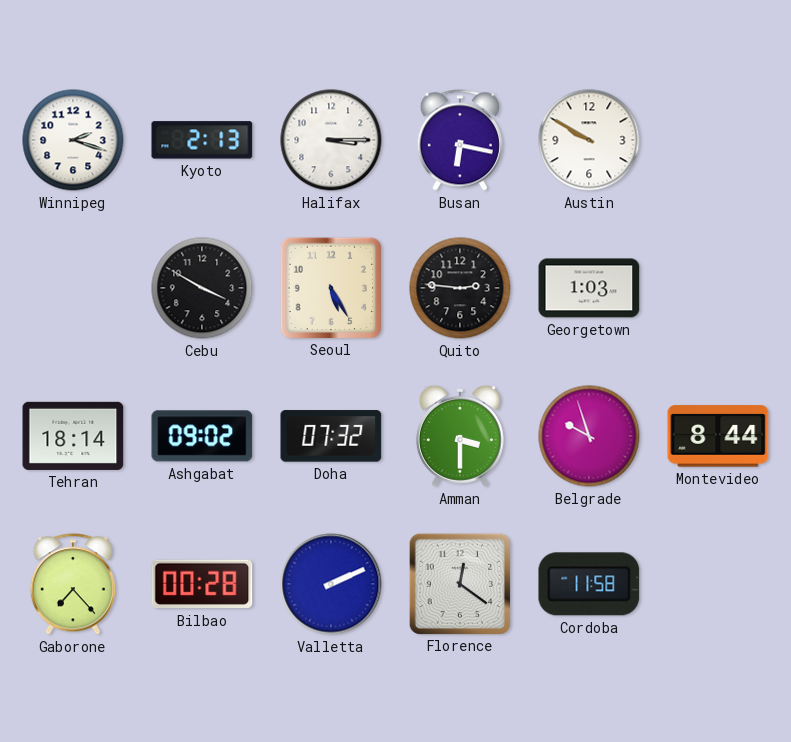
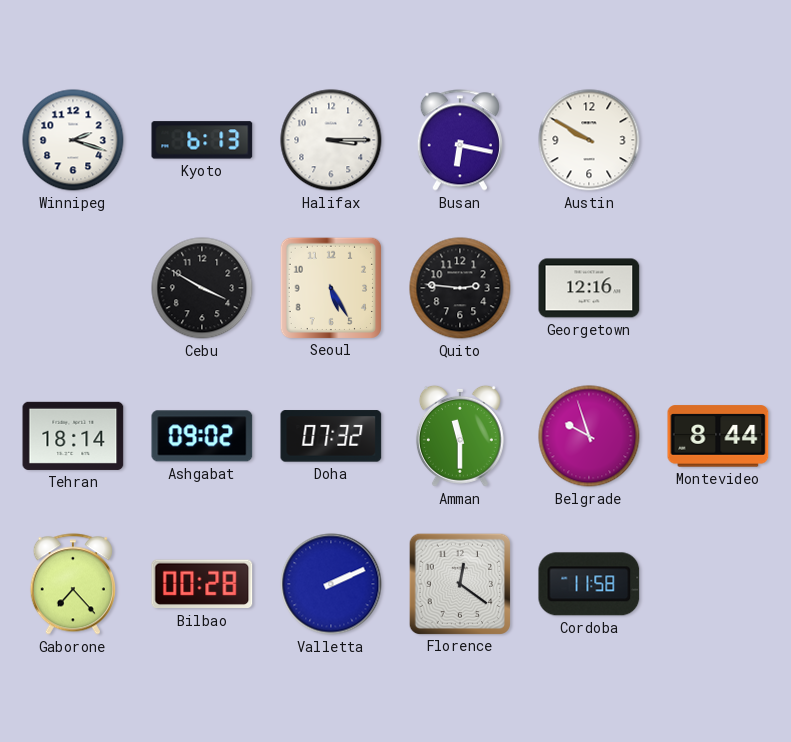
Kyoto: 2:13 -> 6:13 (202, 140)
Georgetown: 1:03 -> 12:16 (589, 288)
Amman: 3:30 -> 11:30 (460, 436)
